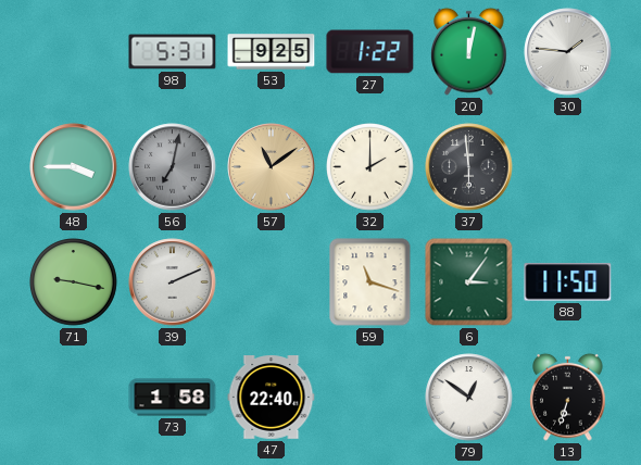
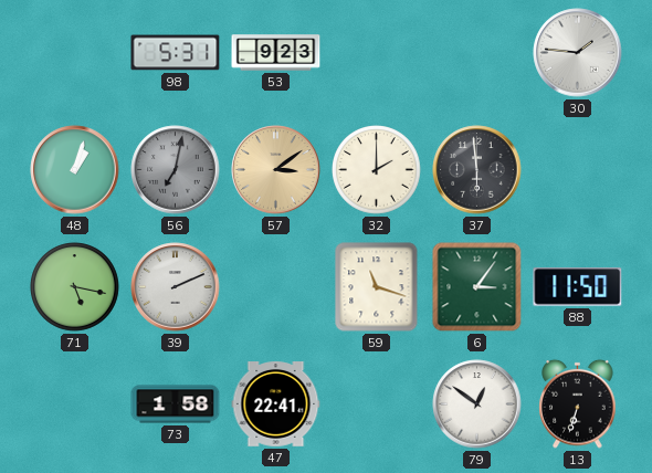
53: 9:25 -> 9:23 (276, 53)
27: 1:22 -> none (370, 52)
20: 12:02 -> none (469, 51)
48: 3:45 -> 1:03 (75, 170)
57: 11:09 -> 3:09 (276, 170)
71: 9:17 -> 5:17 (75, 287)
47: 22:40 -> 22:41 (276, 404)
